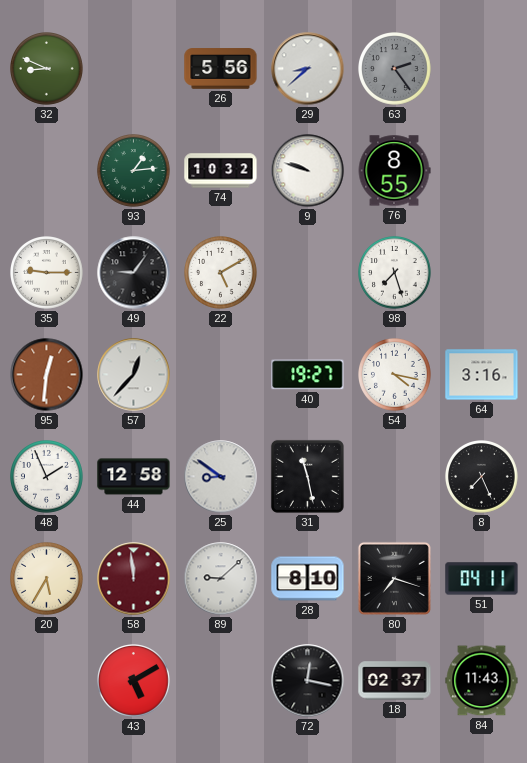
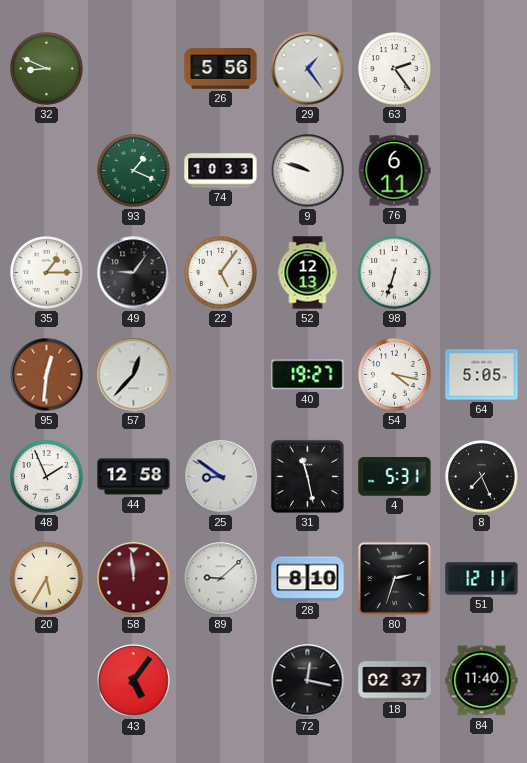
29: 8:38 -> 1:24 (308, 69)
63 dial: grey -> white (395, 69)
93: 1:14 -> 1:19 (134, 171)
74: 10:32 -> 10:33 (221, 171)
76: 8:55 -> 6:11 (394, 171)
35: 9:15 -> 1:15 (47, 273)
22: 5:10 -> 5:06 (221, 273)
52: none -> 12:13 (308, 273)
98: 7:27 -> 6:33 (395, 273)
64: 3:16 -> 5:05 (482, 375)
4: none -> 5:31 (395, 477)
80: 7:18 -> 2:33 (394, 578)
51: 04:11 -> 12:11 (482, 579)
43: 5:10 -> 5:06 (134, 681)
84: 11:43 -> 11:40 (482, 681)
